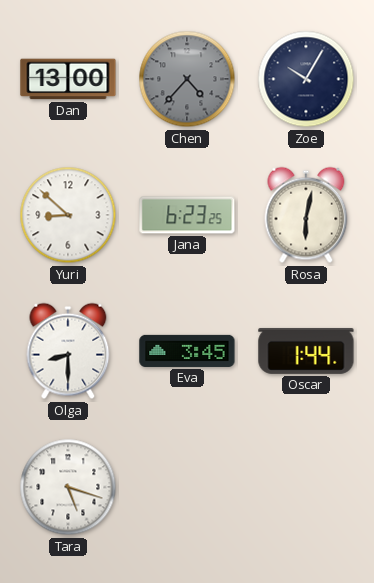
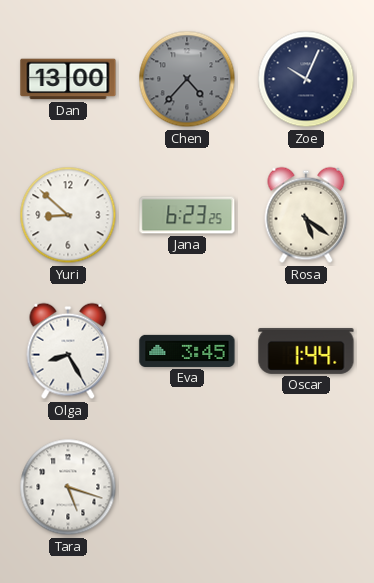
Zoe: 10:05 -> 10:04 (306, 79)
Rosa: 6:02 -> 5:21 (306, 215)
Olga: 8:30 -> 8:25 (68, 351)
